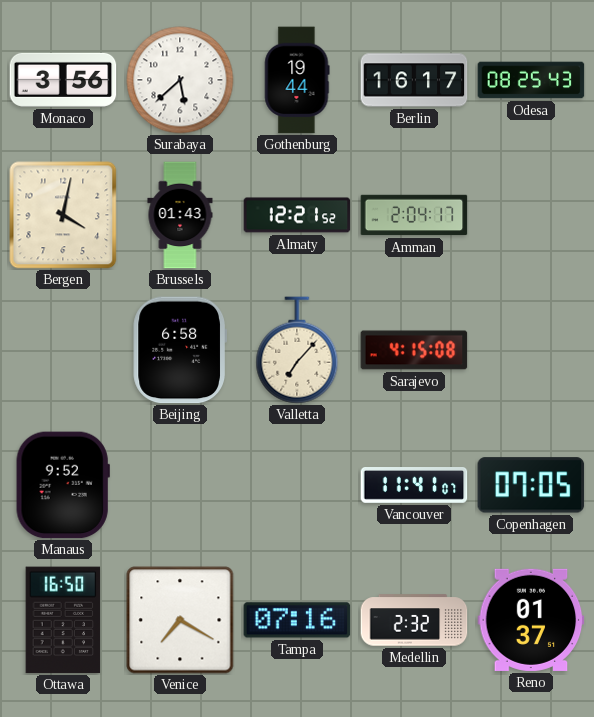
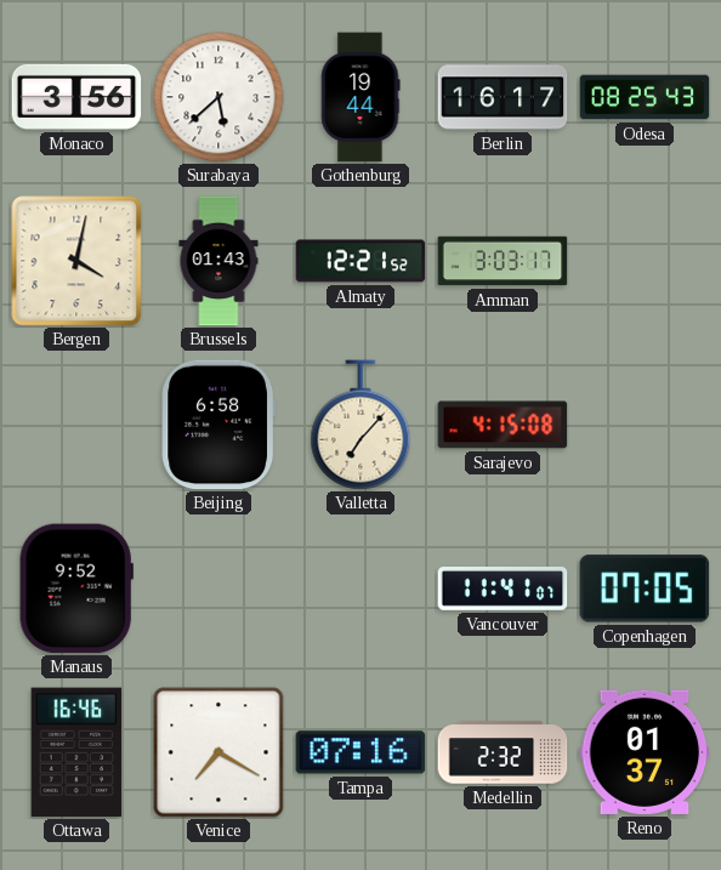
Amman: 2:04 -> 3:03 (503, 261)
Ottawa: 16:50 -> 16:46 (76, 752)
